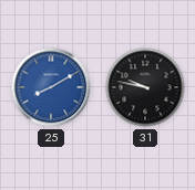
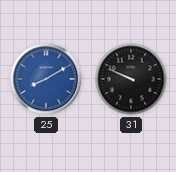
31: 9:47 -> 9:49 (131, 79)
